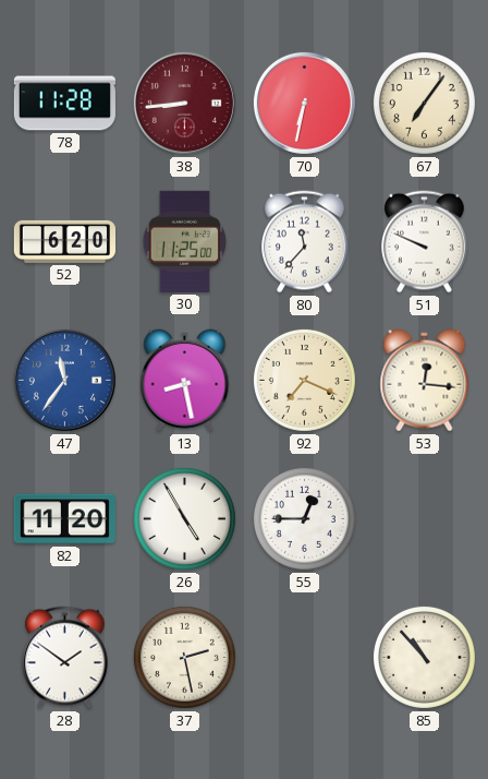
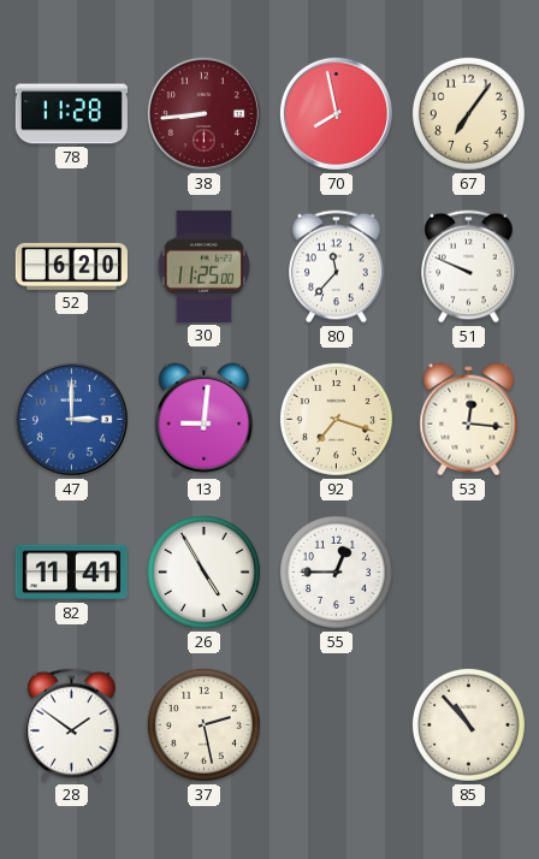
70: 6:32 -> 7:58 (336, 113)
47: 11:36 -> 3:00 (71, 419)
13: 8:28 -> 9:01 (205, 420)
92: 7:19 -> 7:18 (336, 419)
82: 11:20 -> 11:41 (71, 573)
